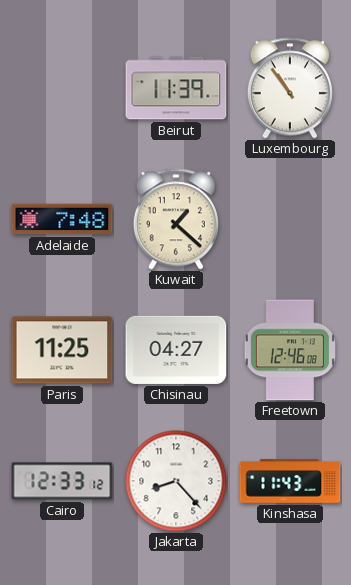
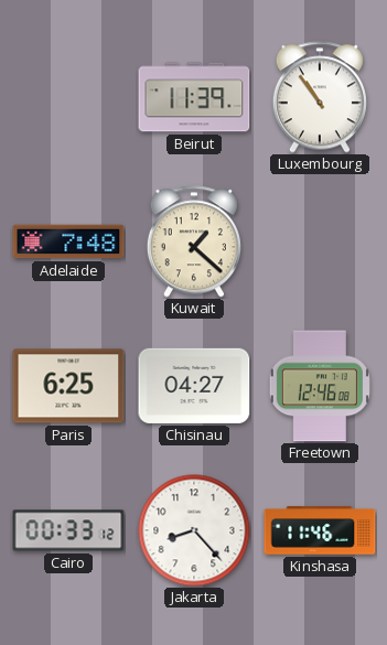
Paris: 11:25 -> 6:25 (68, 386)
Cairo: 12:33 -> 00:33 (68, 530)
Kinshasa: 11:43 -> 11:46 (320, 530)
